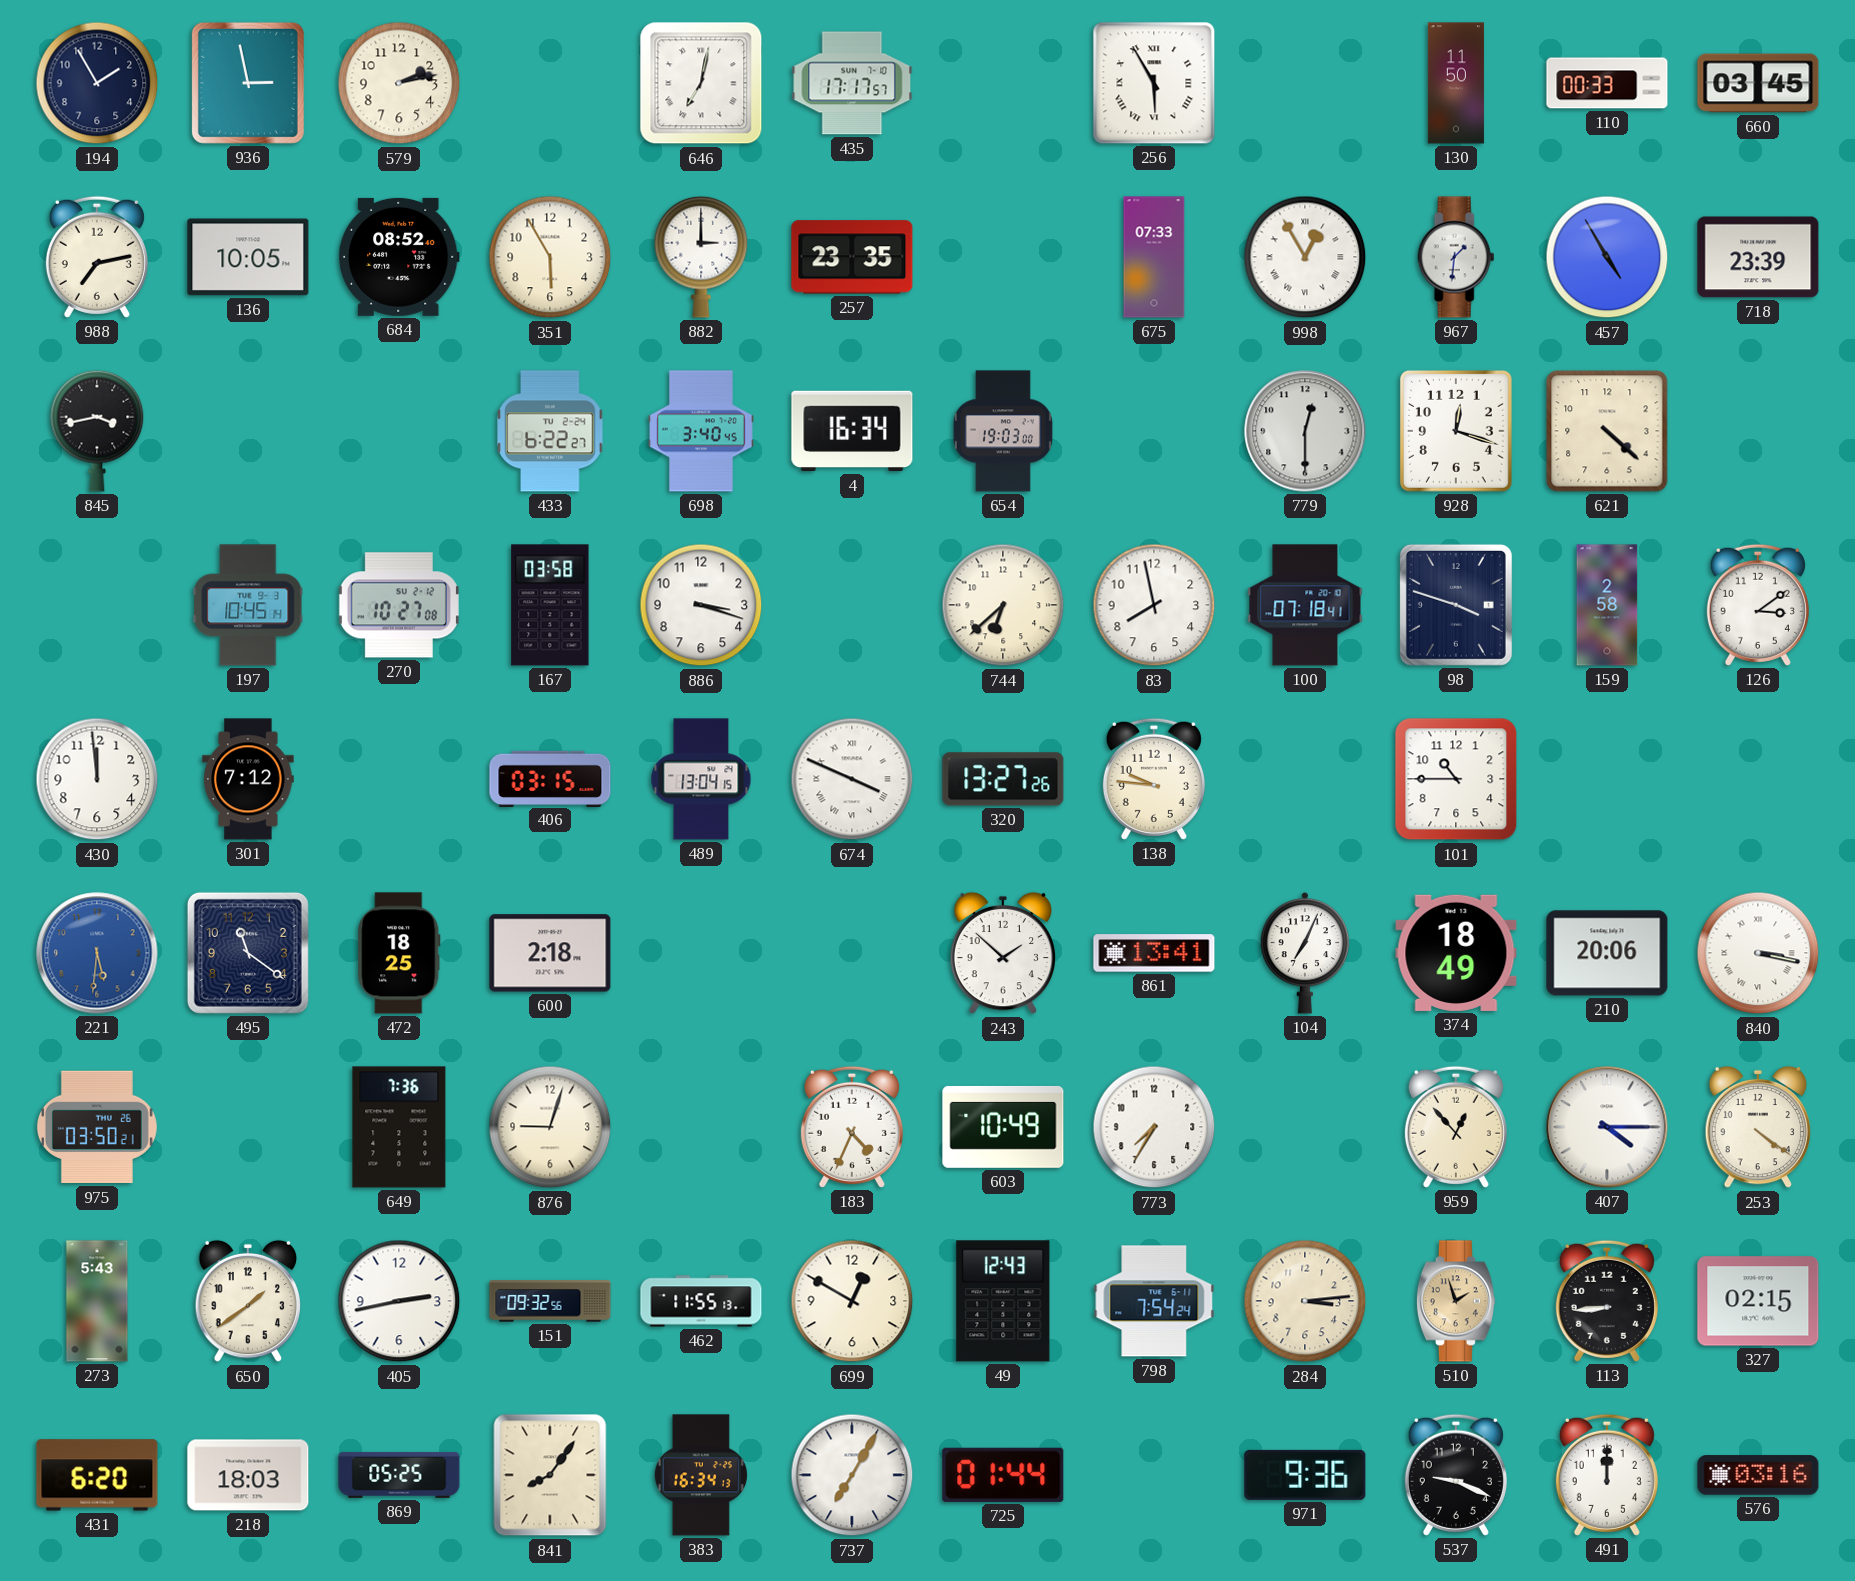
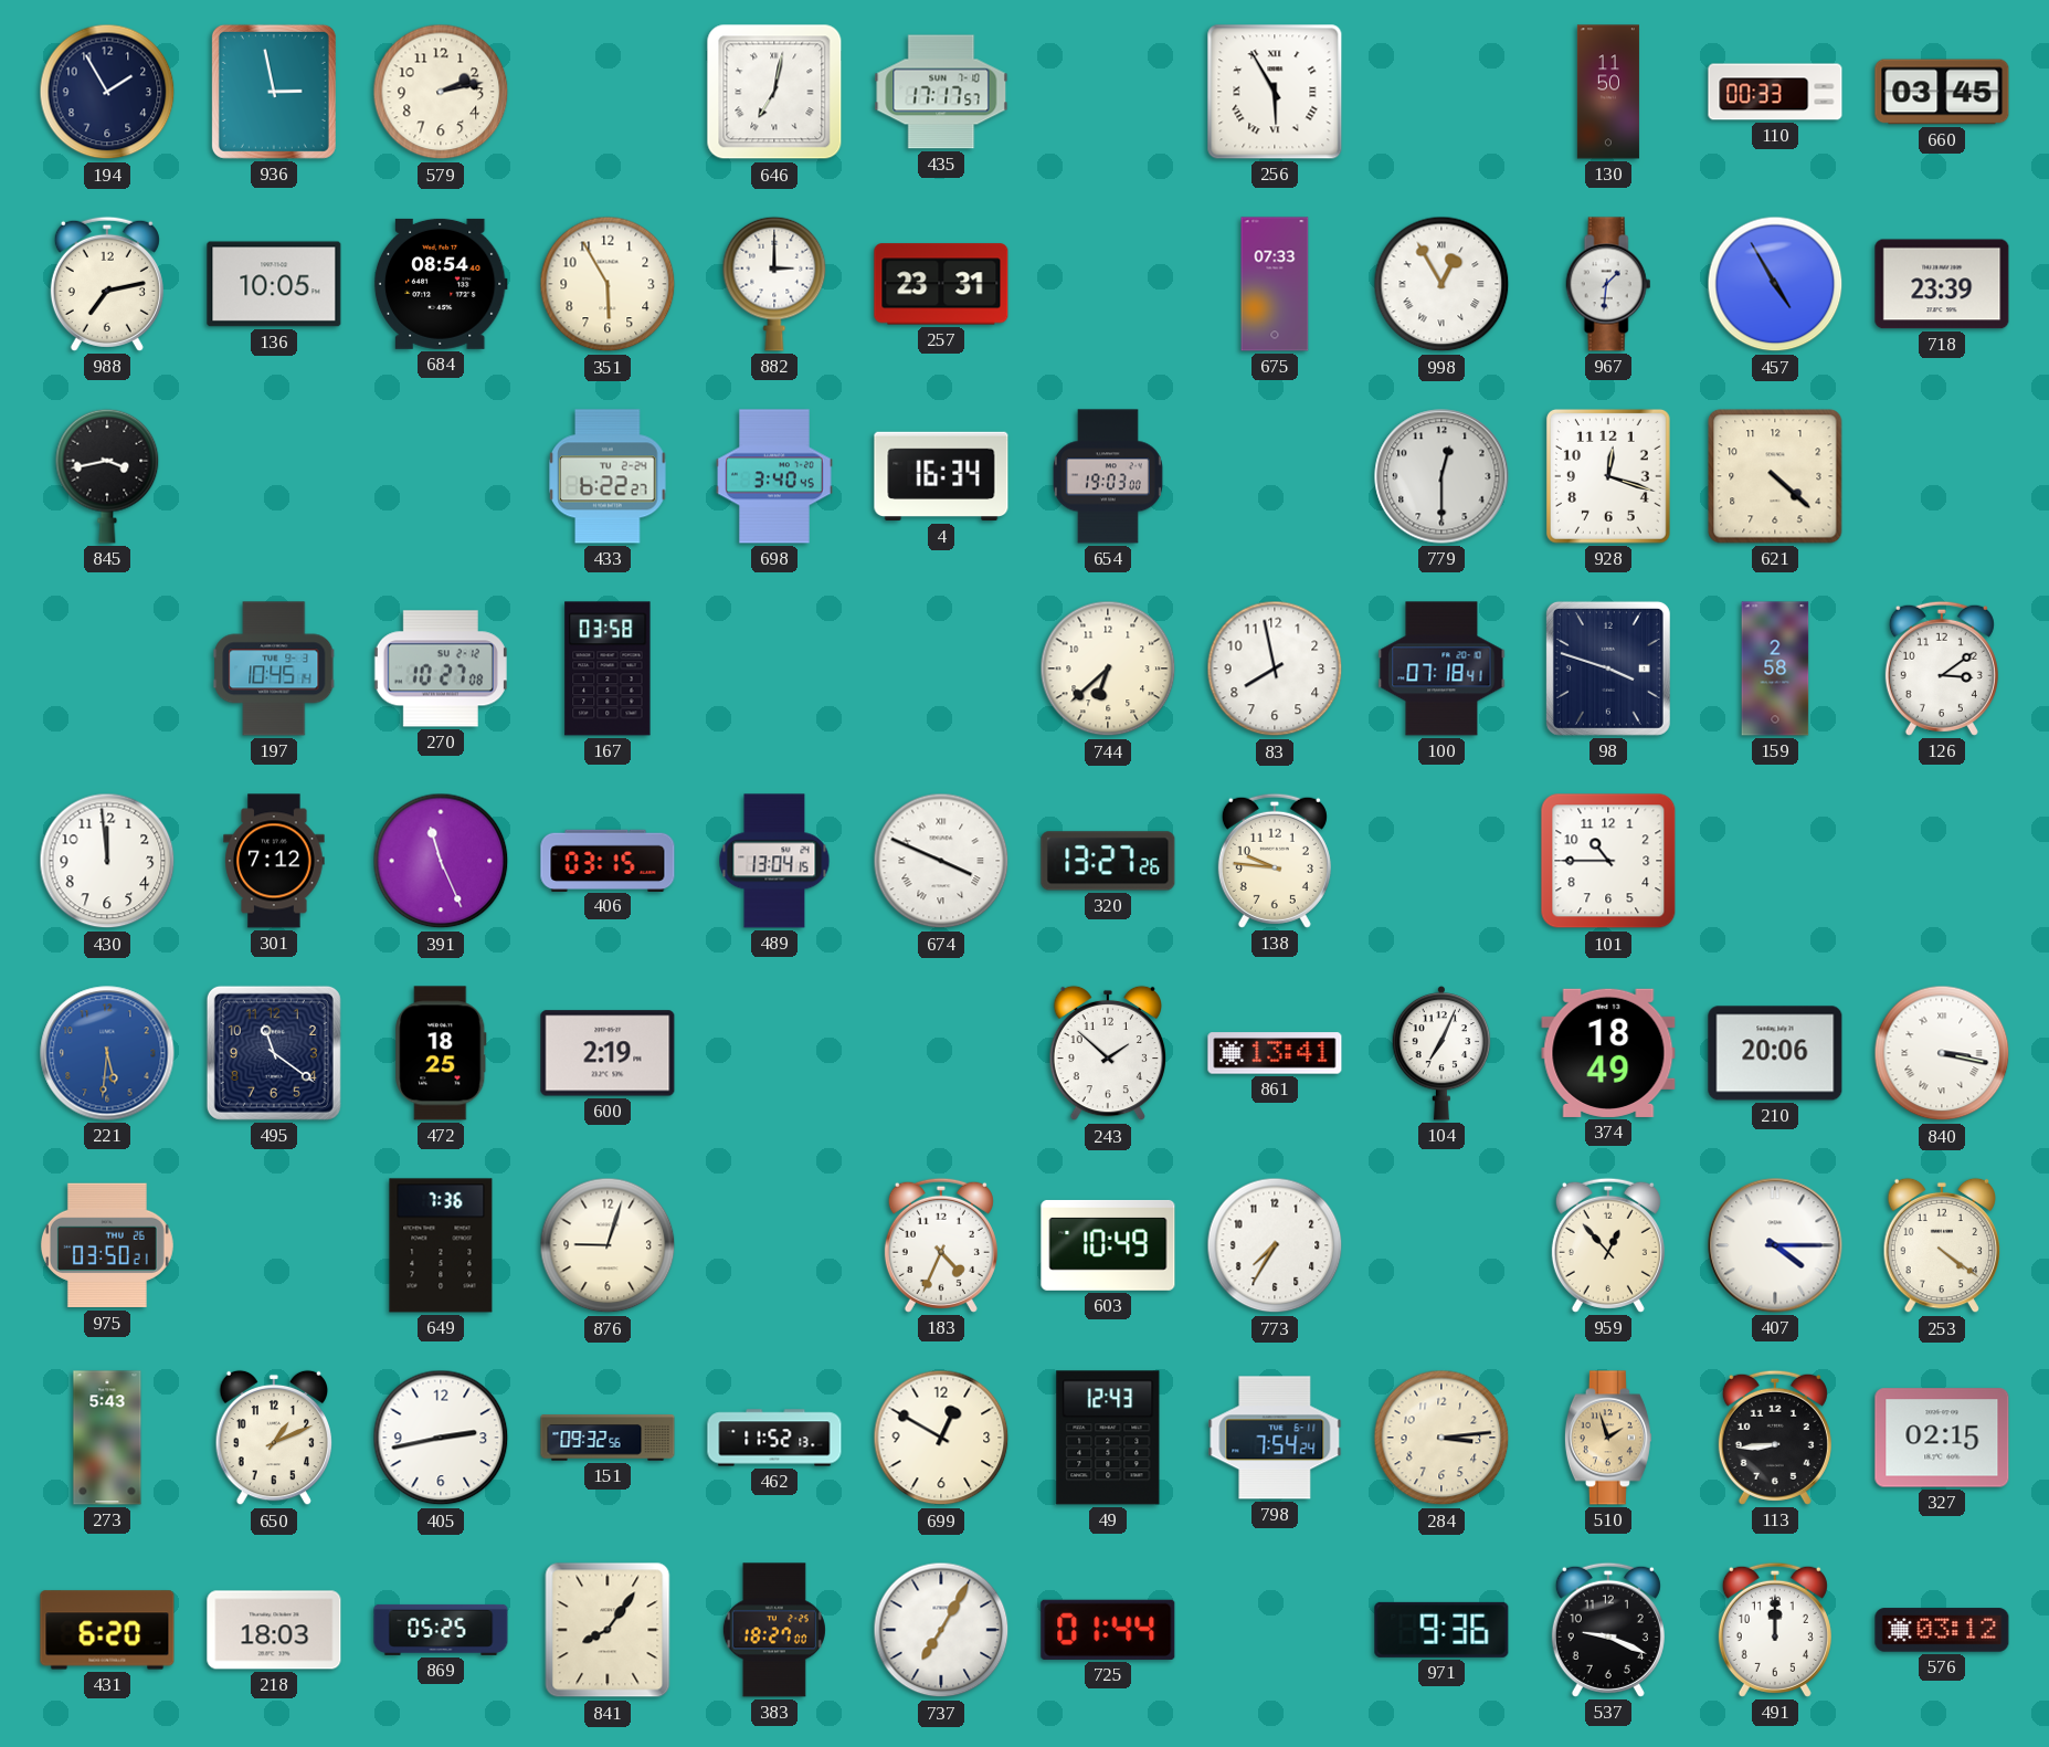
684: 08:52 -> 08:54 (441, 284)
257: 23:35 -> 23:31 (941, 284)
886: 3:18 -> none (701, 605)
391: none -> 11:26 (441, 861)
600: 2:18 -> 2:19 (608, 1053)
650: 1:39 -> 1:11 (273, 1438)
462: 11:55 -> 11:52 (774, 1438)
383: 16:34 -> 18:27 (774, 1630)
576: 03:16 -> 03:12 (1942, 1630)
